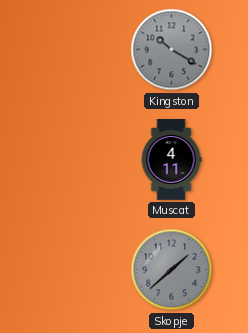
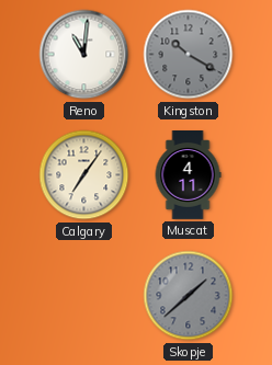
Reno: none -> 11:01 (84, 55)
Calgary: none -> 7:06 (84, 175)
